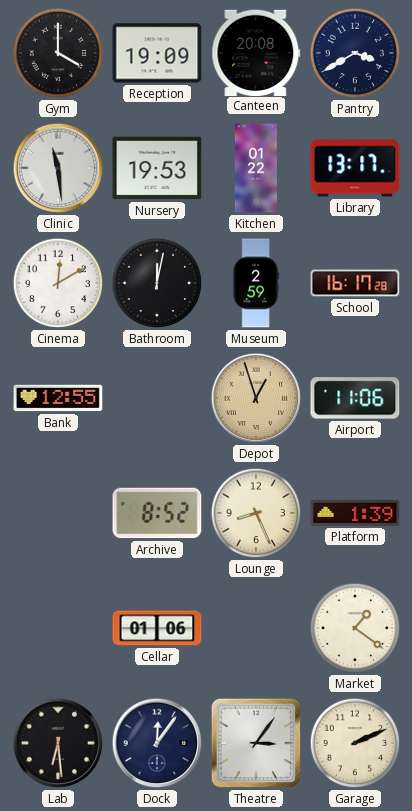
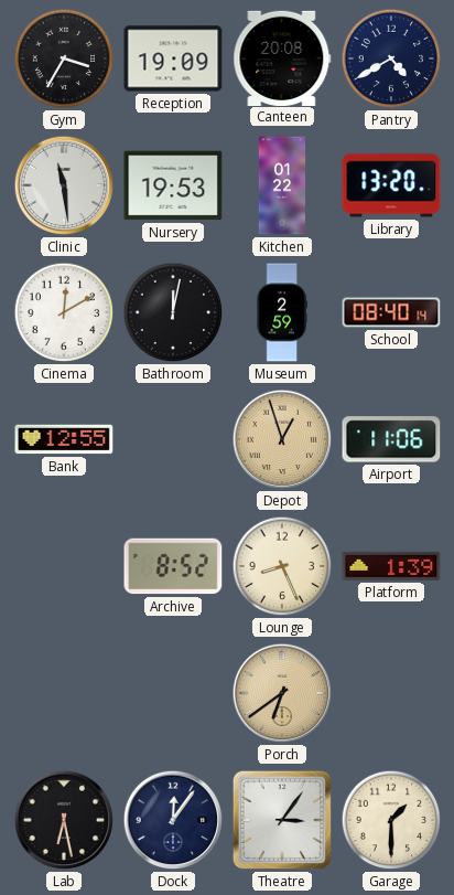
Gym: 4:00 -> 3:35 (64, 58)
Pantry: 3:40 -> 4:40 (391, 58)
Library: 13:17 -> 13:20 (391, 185)
School: 16:17 -> 08:40 (391, 312)
Cellar: 01:06 -> none (157, 628)
Porch: none -> 6:39 (282, 693)
Market: 1:21 -> none (355, 628)
Lab: 6:29 -> 6:28 (64, 820)
Garage: 2:11 -> 1:30 (391, 820)
